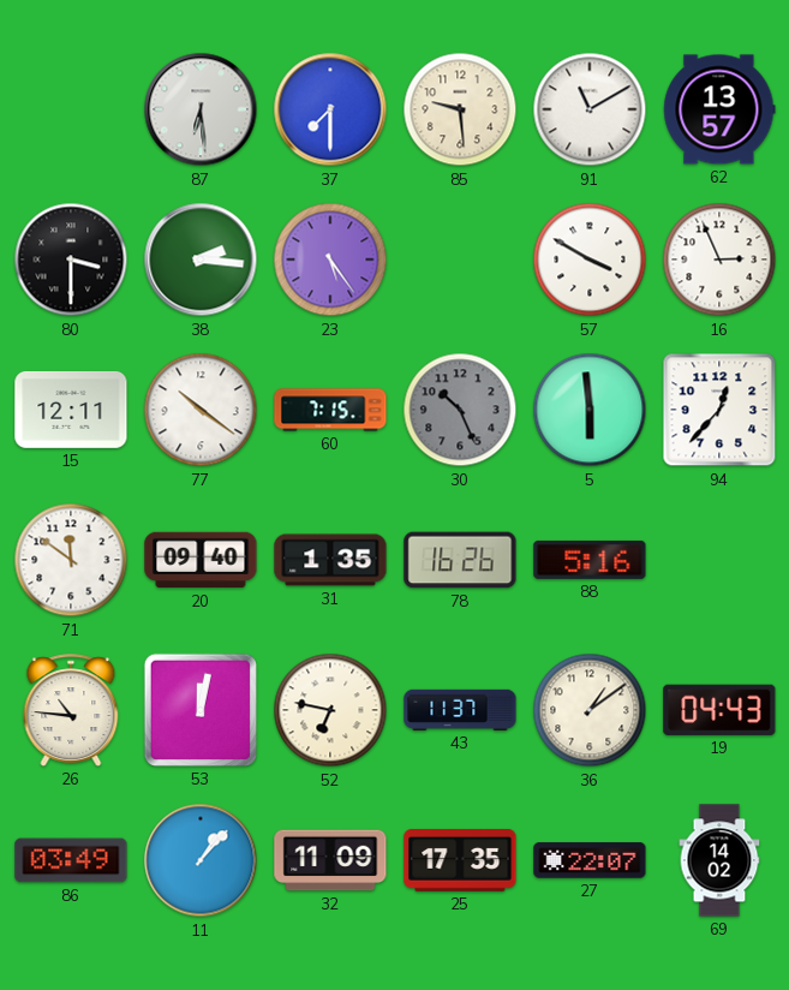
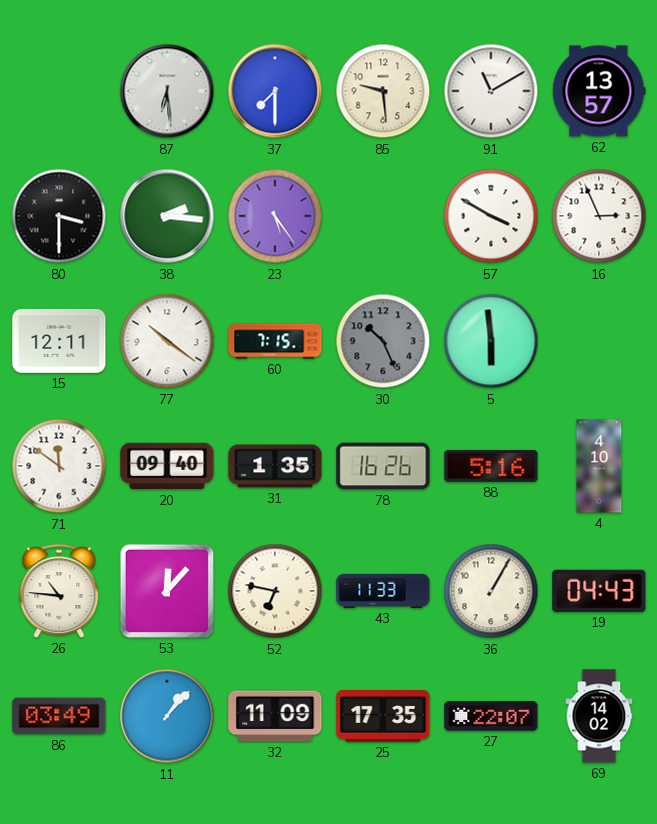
94: 12:37 -> none (719, 410)
4: none -> 4:10 (599, 466)
53: 12:02 -> 12:07 (167, 591)
43: 11:37 -> 11:33 (383, 591)
36: 1:09 -> 1:05 (491, 591)
